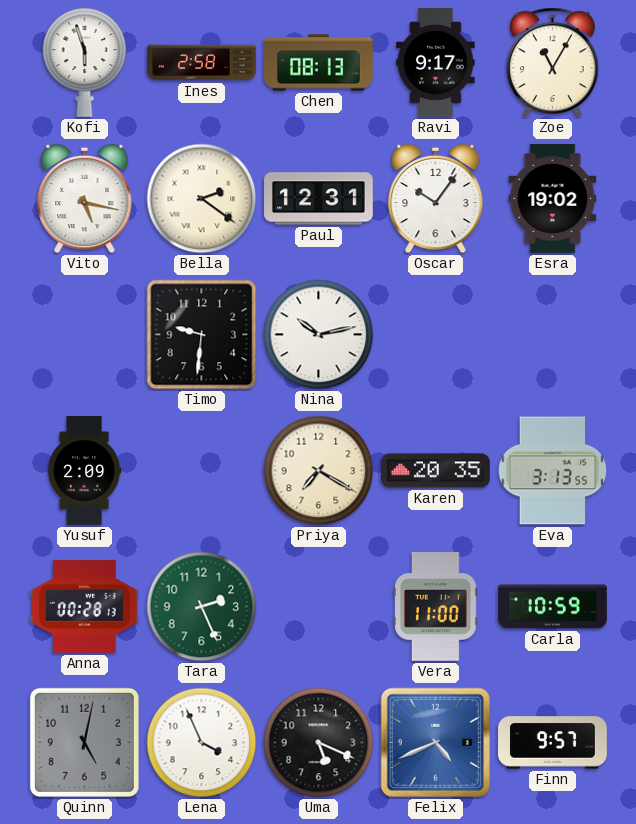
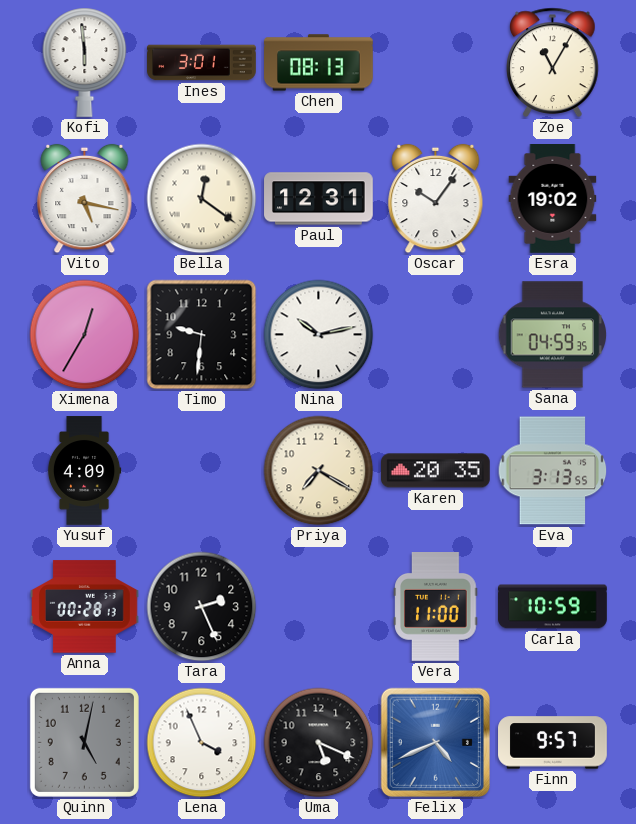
Kofi: 5:57 -> 5:59 (85, 62)
Ines: 2:58 -> 3:01 (202, 63)
Ravi: 9:17 -> none (436, 63)
Bella: 2:21 -> 12:21 (202, 199)
Ximena: none -> 12:35 (85, 335)
Sana: none -> 04:59 (553, 335)
Yusuf: 2:09 -> 4:09 (84, 471)
Tara dial: green -> black (202, 607)
